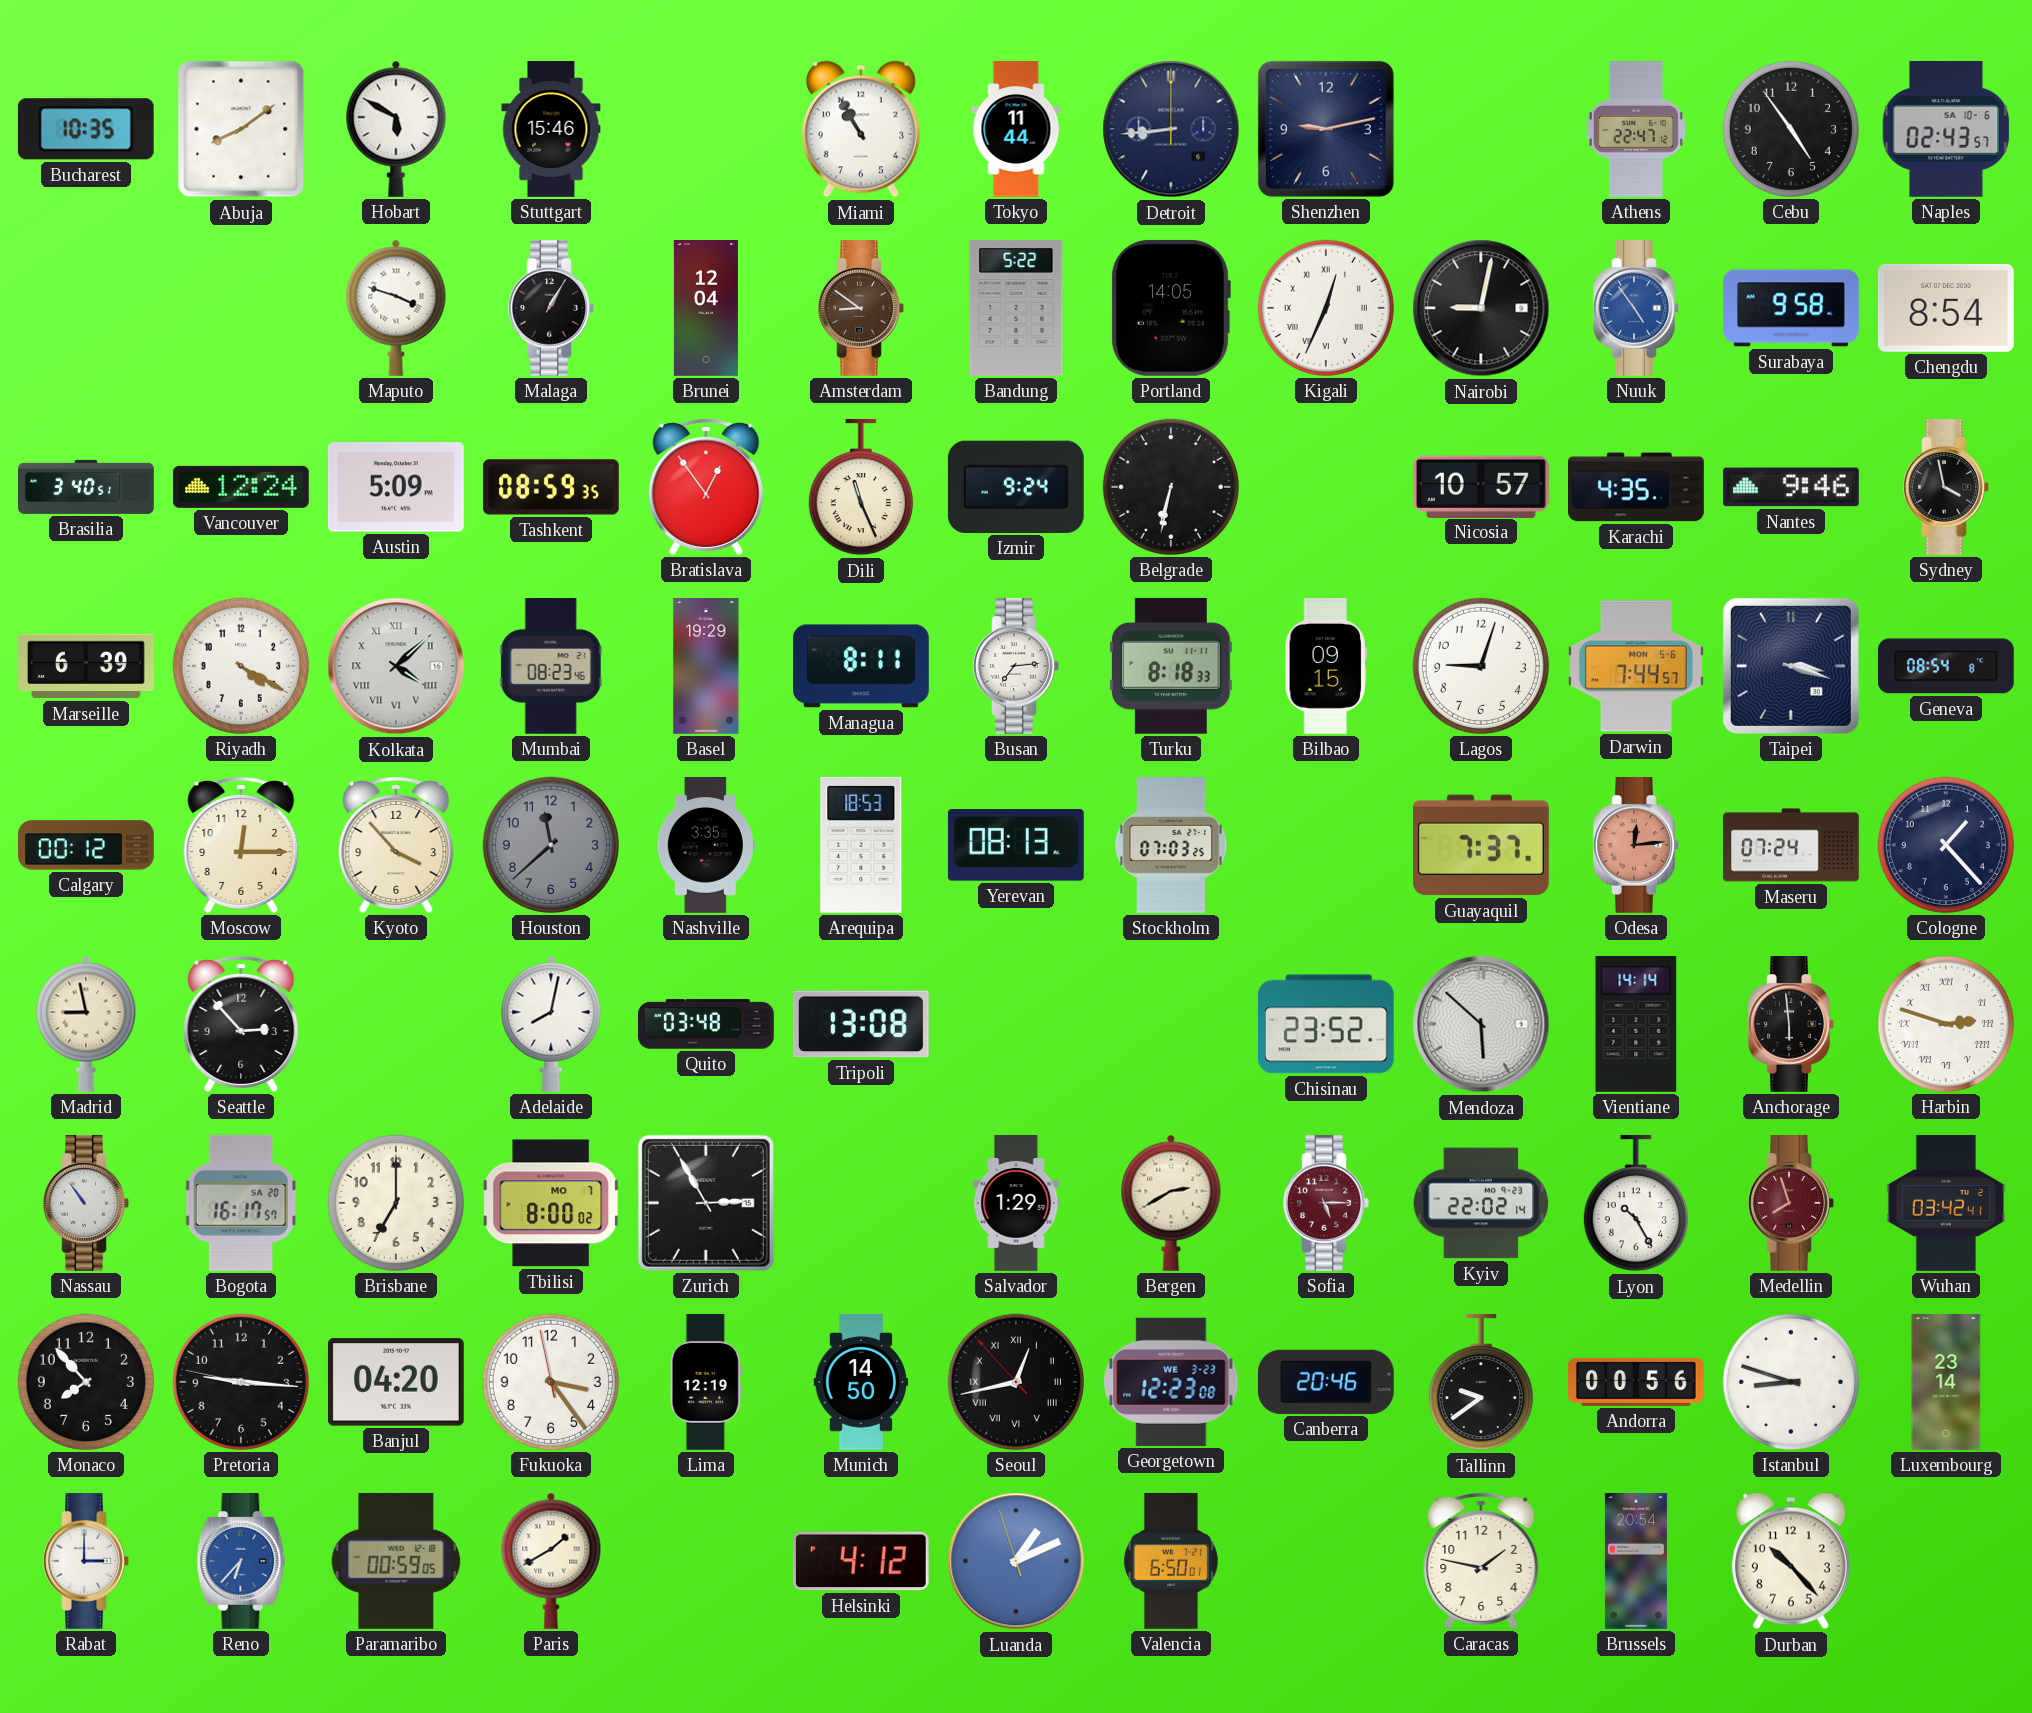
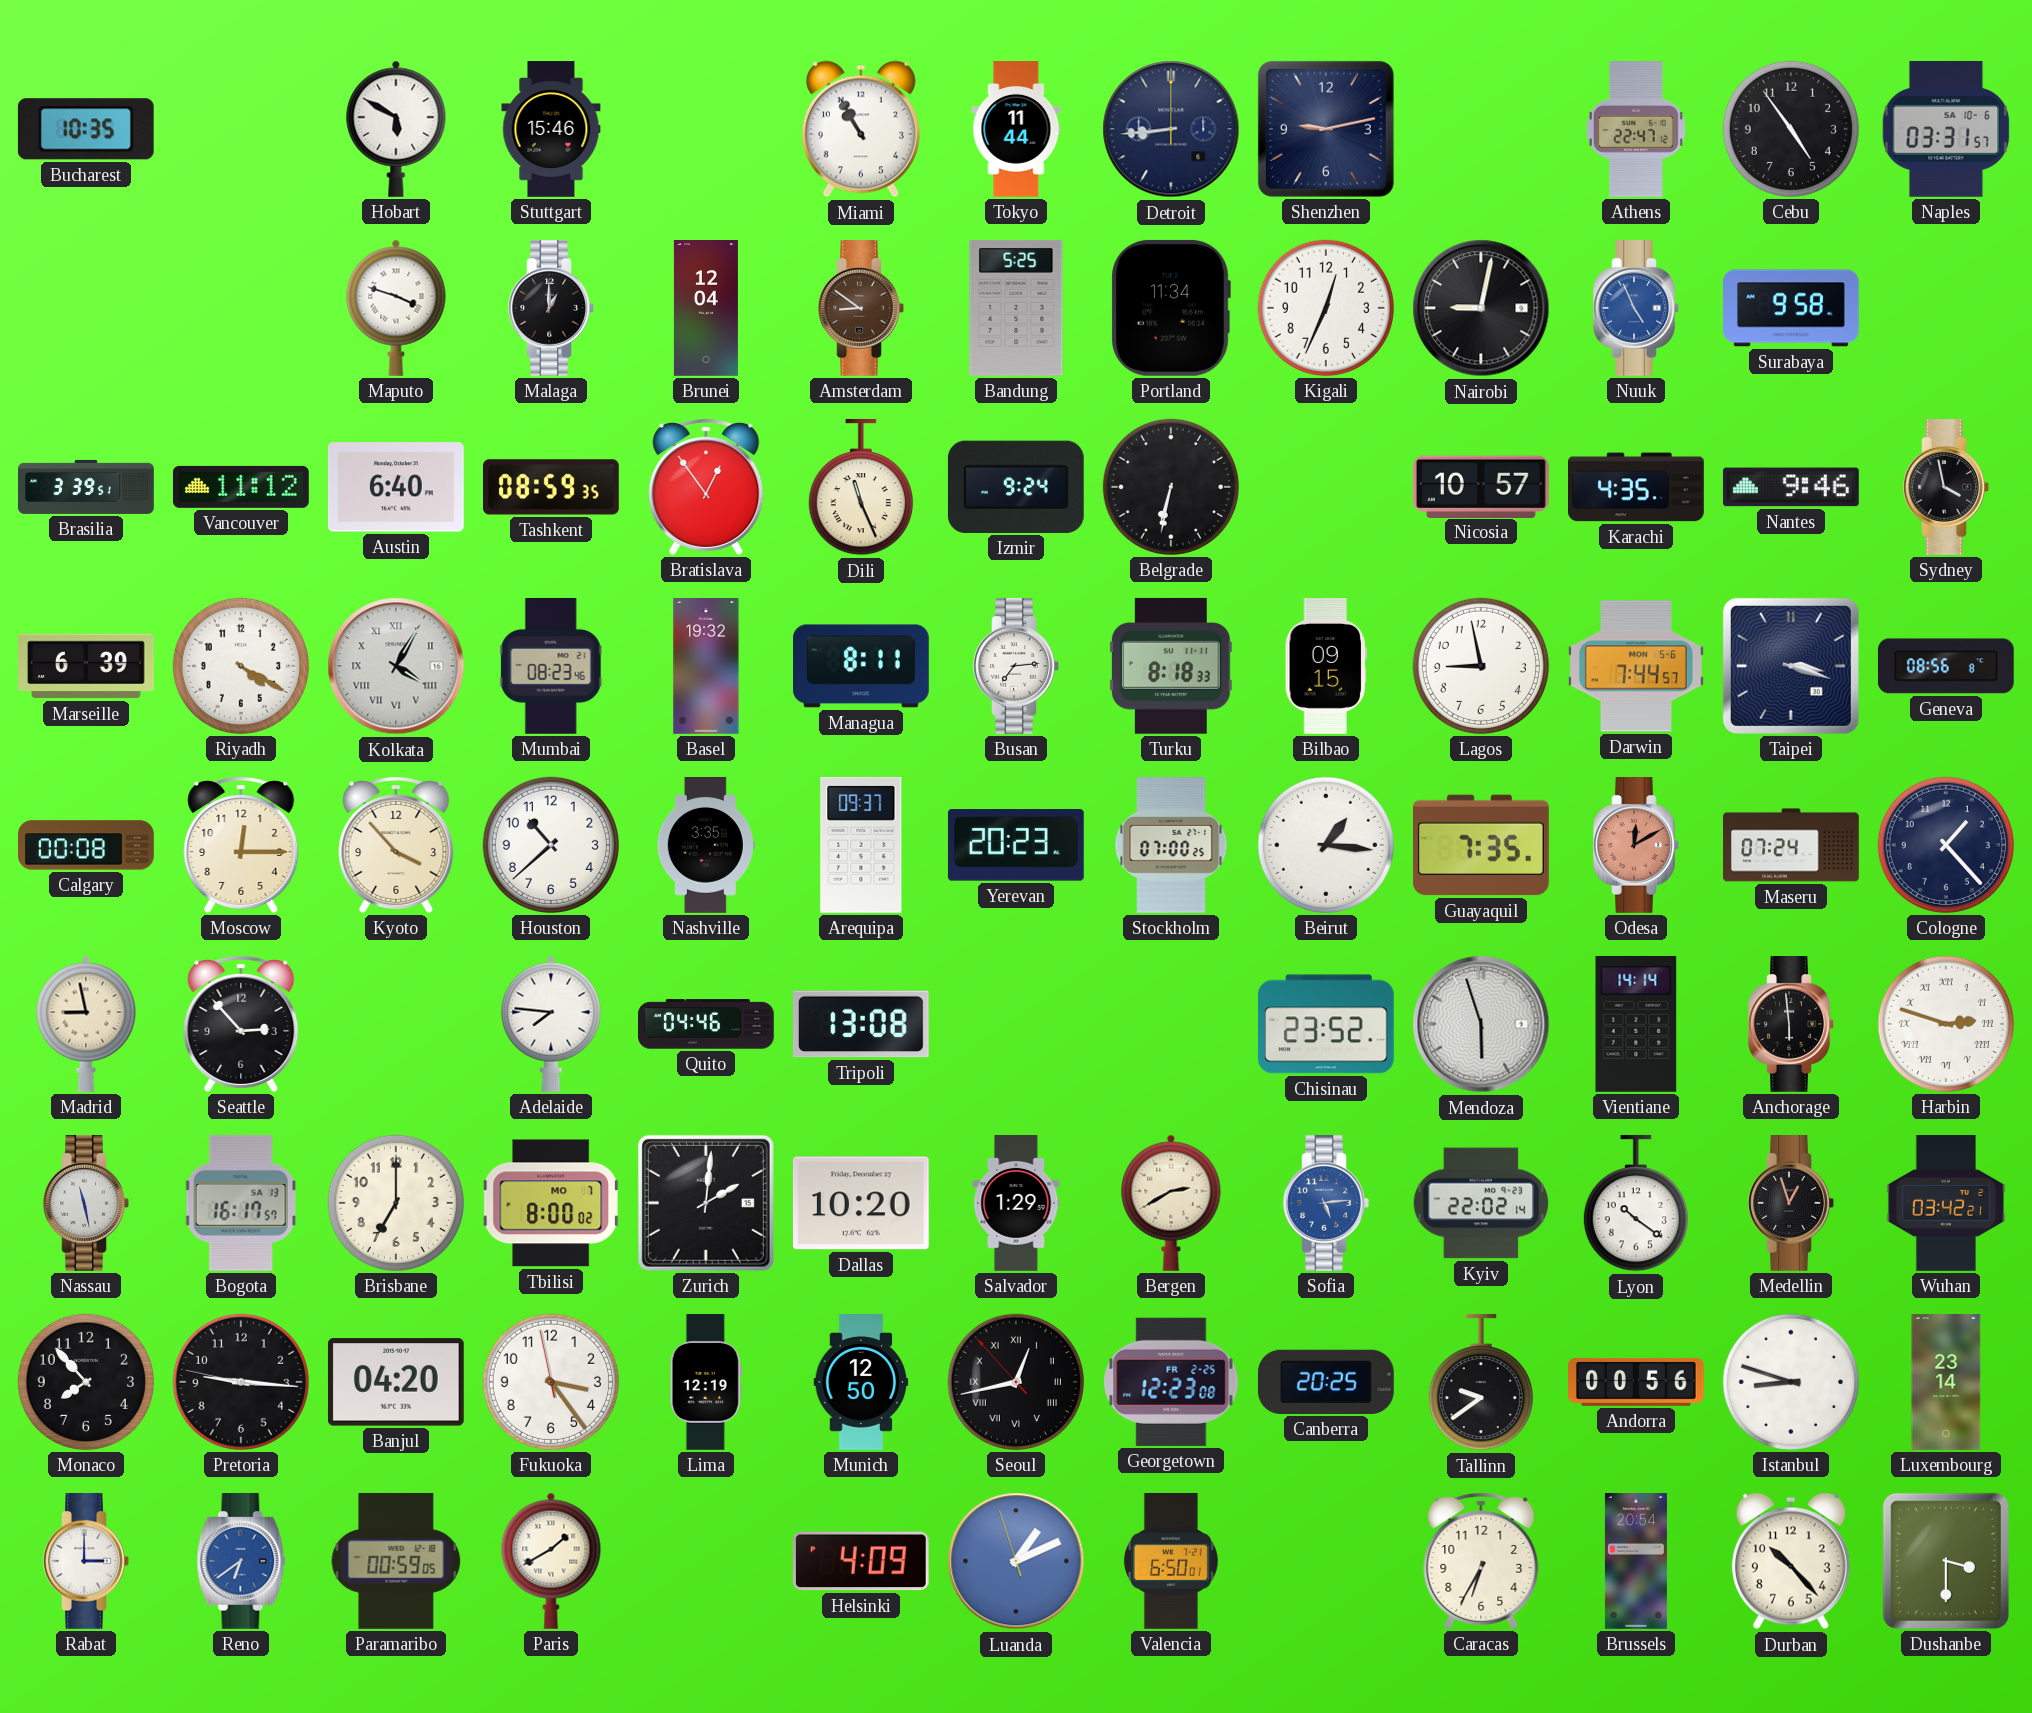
Abuja: 8:09 -> none (241, 129)
Naples: 02:43 -> 03:31 (1946, 129)
Malaga: 1:05 -> 1:00 (551, 309)
Bandung: 5:22 -> 5:25 (1016, 308)
Portland: 14:05 -> 11:34 (1171, 308)
Kigali numerals: Roman -> Arabic (1326, 308)
Nuuk: 4:54 -> 4:56 (1636, 309)
Chengdu: 8:54 -> none (1946, 308)
Brasilia: 3:40 -> 3:39 (86, 487)
Vancouver: 12:24 -> 11:12 (241, 487)
Austin: 5:09 -> 6:40 (396, 487)
Kolkata: 4:08 -> 4:05 (396, 666)
Basel: 19:29 -> 19:32 (706, 667)
Lagos: 9:03 -> 8:58 (1481, 666)
Geneva: 08:54 -> 08:56 (1946, 666)
Calgary: 00:12 -> 00:08 (86, 845)
Houston: 11:38 -> 10:38 (551, 845)
Houston dial: grey -> white (551, 845)
Arequipa: 18:53 -> 09:37 (861, 845)
Yerevan: 08:13 -> 20:23 (1016, 845)
Stockholm: 07:03 -> 07:00 (1171, 846)
Beirut: none -> 1:16 (1326, 845)
Guayaquil: 7:37 -> 7:35 (1481, 845)
Odesa: 12:14 -> 12:10 (1636, 846)
Adelaide: 8:02 -> 7:46 (551, 1024)
Quito: 03:48 -> 04:46 (707, 1024)
Mendoza: 5:52 -> 5:57 (1481, 1024)
Nassau: 10:54 -> 11:28 (86, 1204)
Bogota date: SA 20 -> SA 13 (241, 1203)
Zurich: 2:55 -> 2:01 (706, 1203)
Dallas: none -> 10:20 (861, 1203)
Sofia: 5:15 -> 5:14 (1326, 1204)
Sofia dial: burgundy -> blue (1326, 1204)
Lyon: 10:25 -> 10:21 (1636, 1203)
Medellin: 7:57 -> 12:57 (1791, 1204)
Medellin dial: burgundy -> black (1791, 1204)
Wuhan: 03:42:41 -> 03:42:21 (1946, 1204)
Munich: 14:50 -> 12:50 (861, 1383)
Georgetown date: WE 3-23 -> FR 2-25 (1171, 1382)
Canberra: 20:46 -> 20:25 (1326, 1382)
Reno: 6:37 -> 6:39 (241, 1562)
Helsinki: 4:12 -> 4:09 (861, 1561)
Caracas: 1:47 -> 6:35 (1481, 1561)
Dushanbe: none -> 3:30 (1946, 1561)
